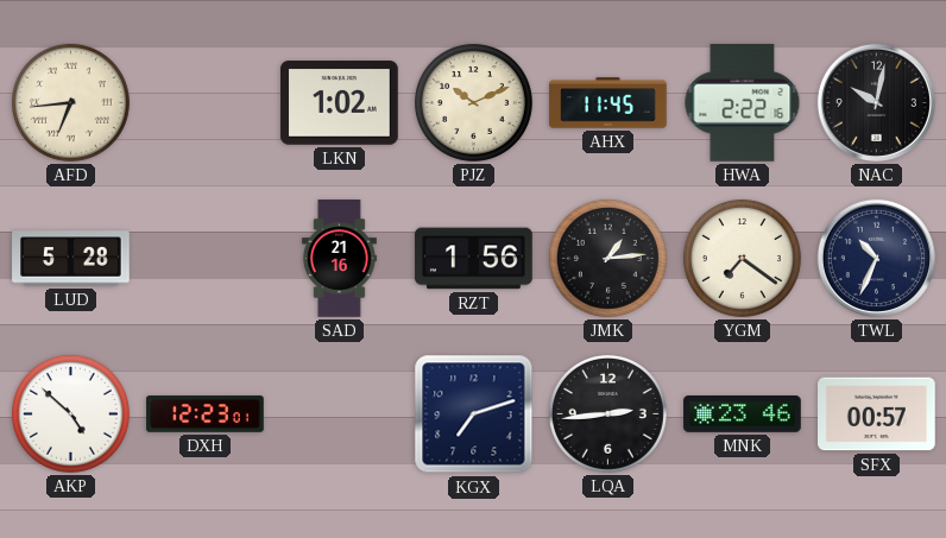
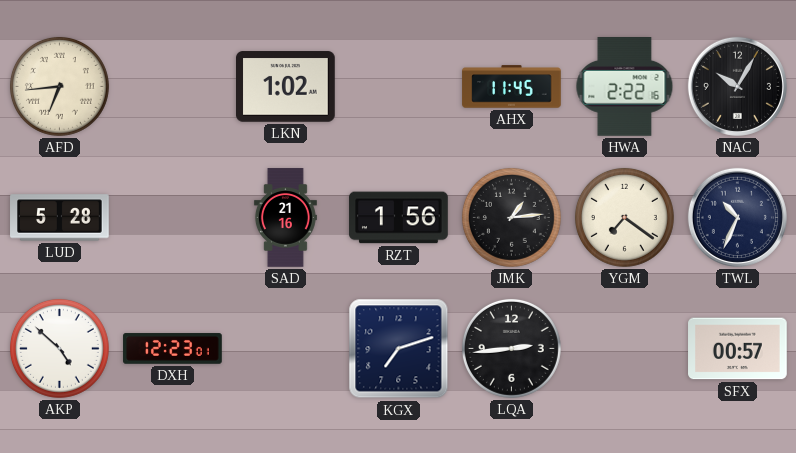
PJZ: 10:11 -> none (473, 102)
NAC: 10:02 -> 10:05 (737, 86)
MNK: 23:46 -> none (743, 414)
